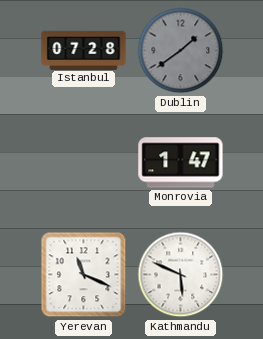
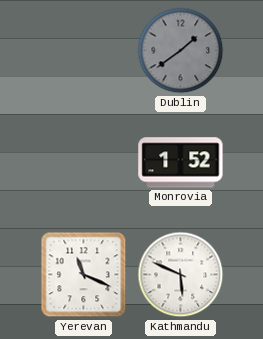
Istanbul: 07:28 -> none (84, 50)
Monrovia: 1:47 -> 1:52 (181, 163)
